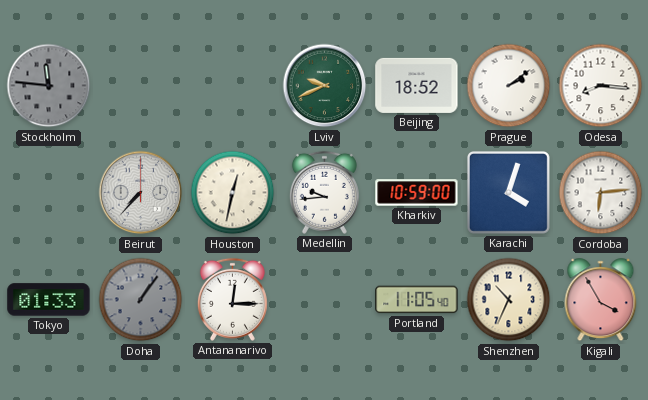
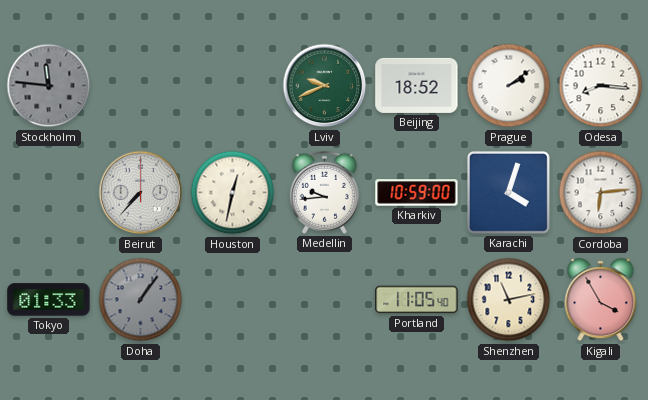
Antananarivo: 12:15 -> none (232, 299)
Shenzhen: 10:34 -> 11:13 (509, 300)
